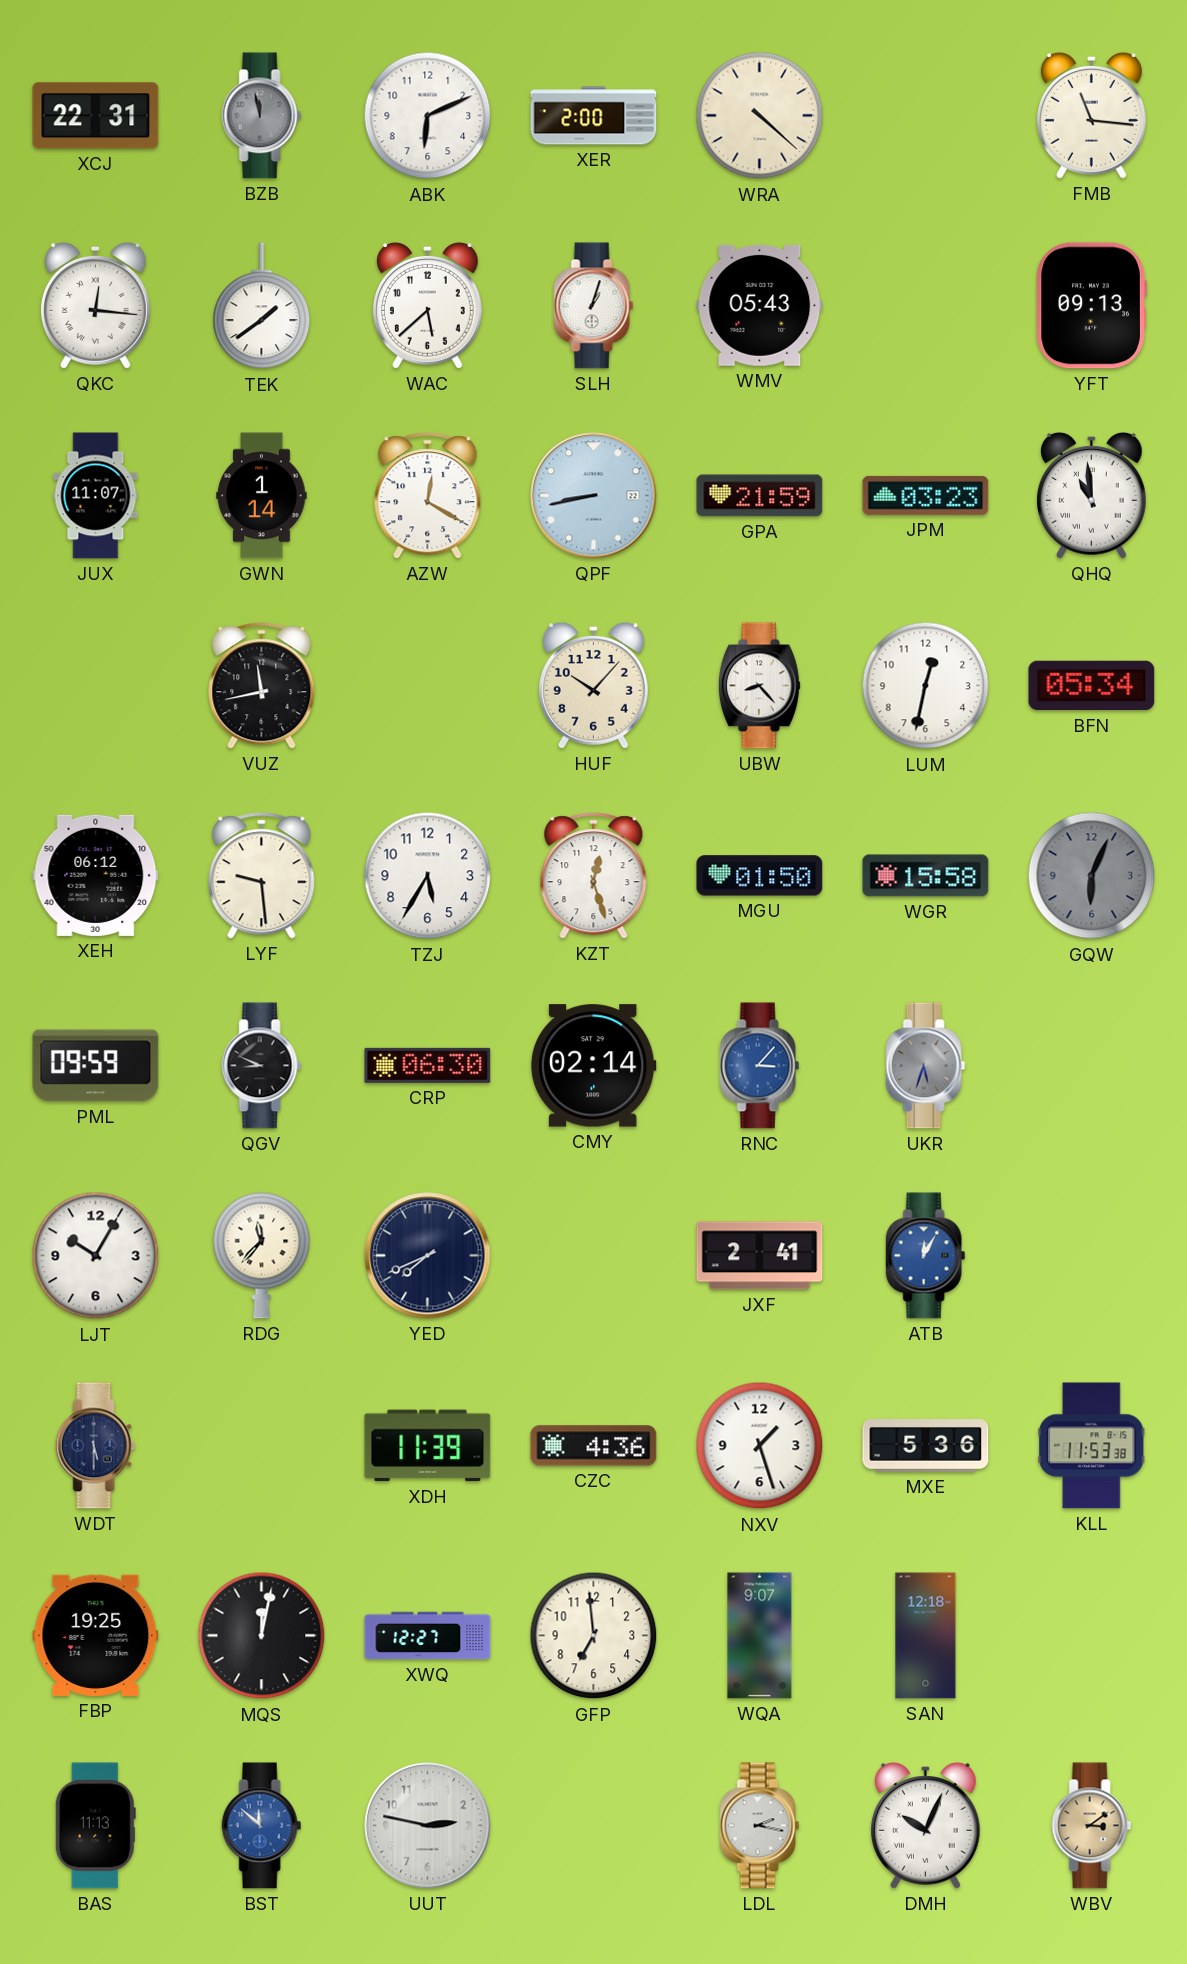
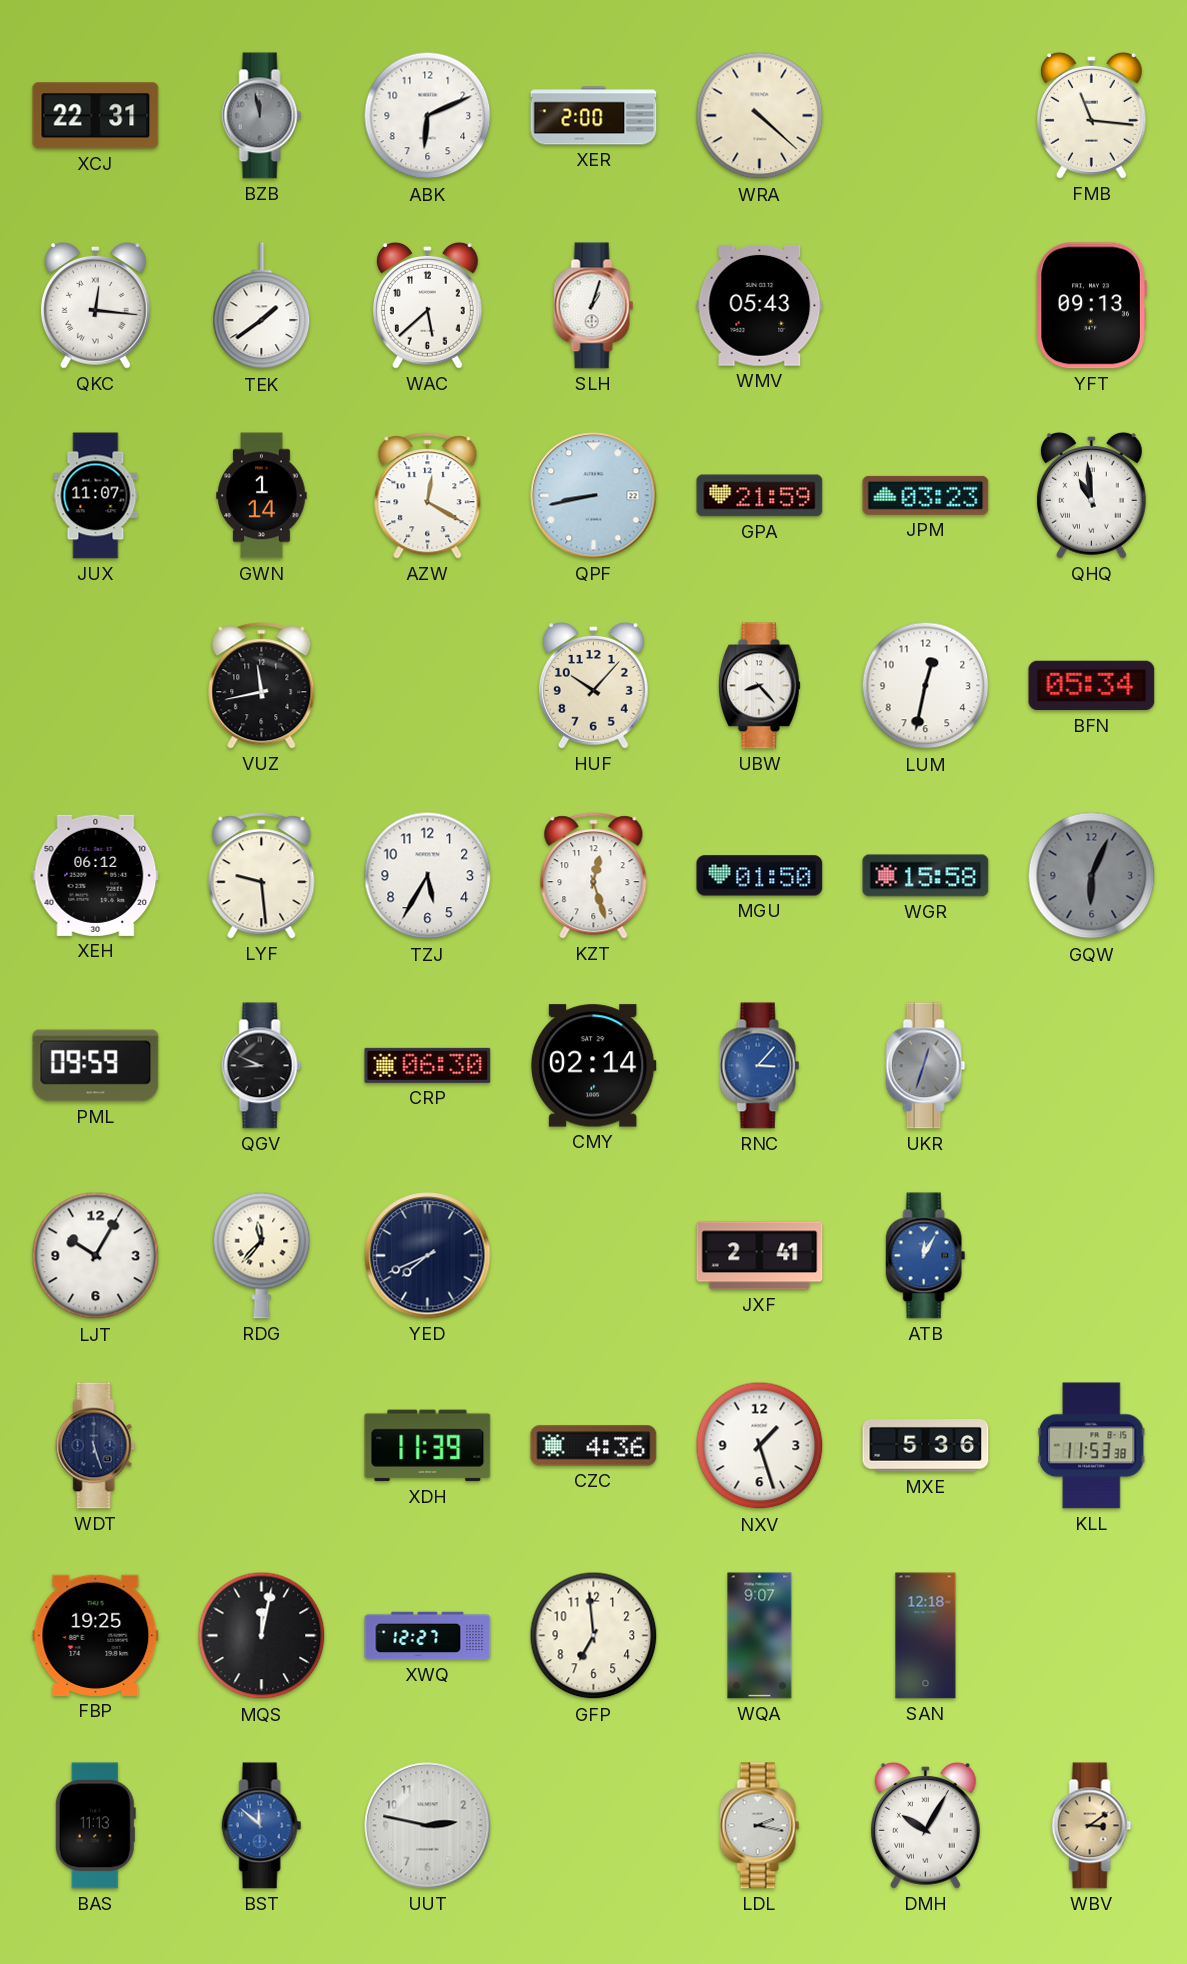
UKR: 5:33 -> 12:33 (926, 1066)
WDT: 5:30 -> 5:27 (96, 1446)
DMH: 10:04 -> 10:05 (925, 1826)
